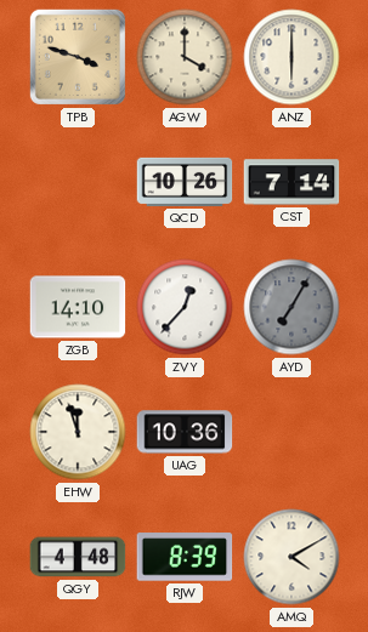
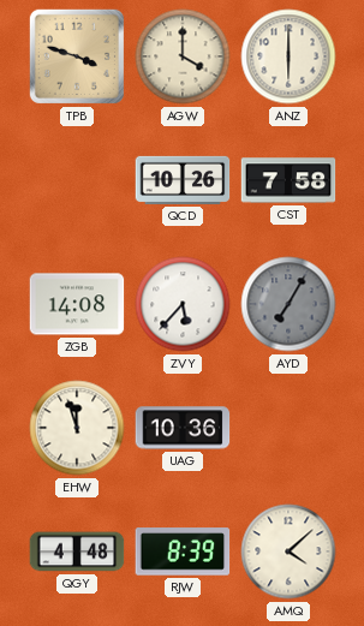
CST: 7:14 -> 7:58 (288, 180)
ZGB: 14:10 -> 14:08 (77, 304)
ZVY: 12:37 -> 5:37 (183, 304)
AMQ: 4:10 -> 4:08 (288, 552)
